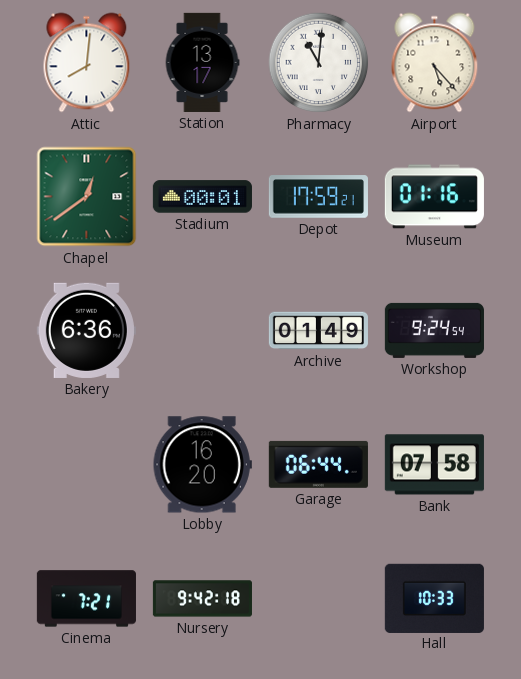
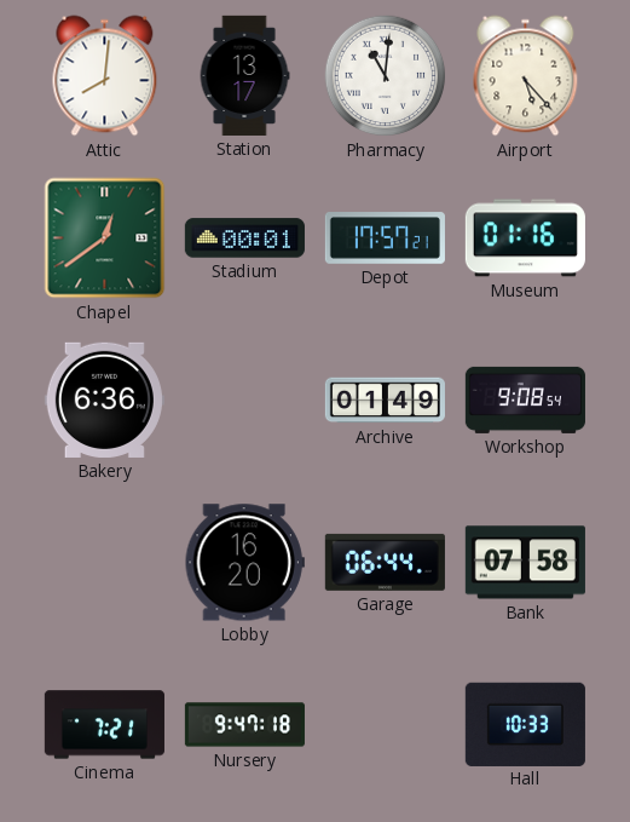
Depot: 17:59 -> 17:57 (385, 238)
Workshop: 9:24 -> 9:08 (525, 399)
Nursery: 9:42 -> 9:47 (244, 725)
